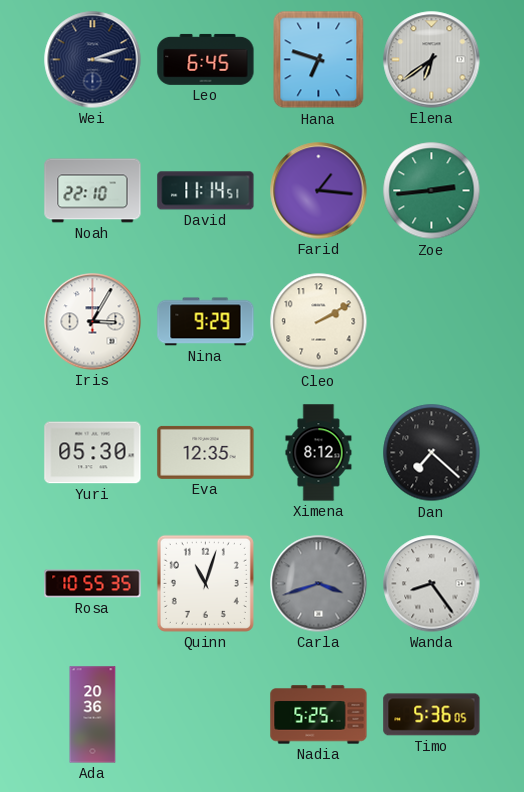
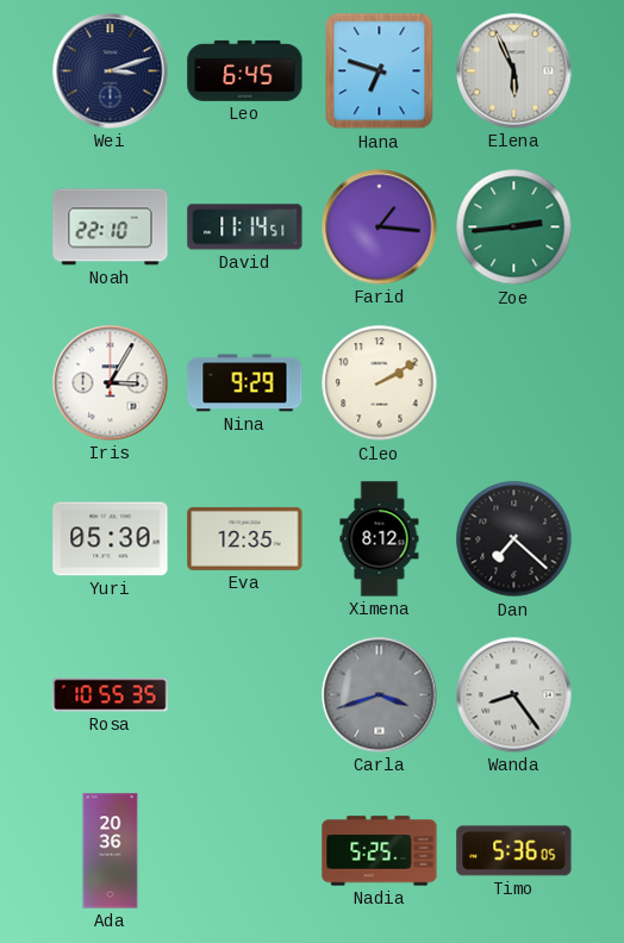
Elena: 6:39 -> 5:56 (514, 71)
Quinn: 11:03 -> none (205, 583)
